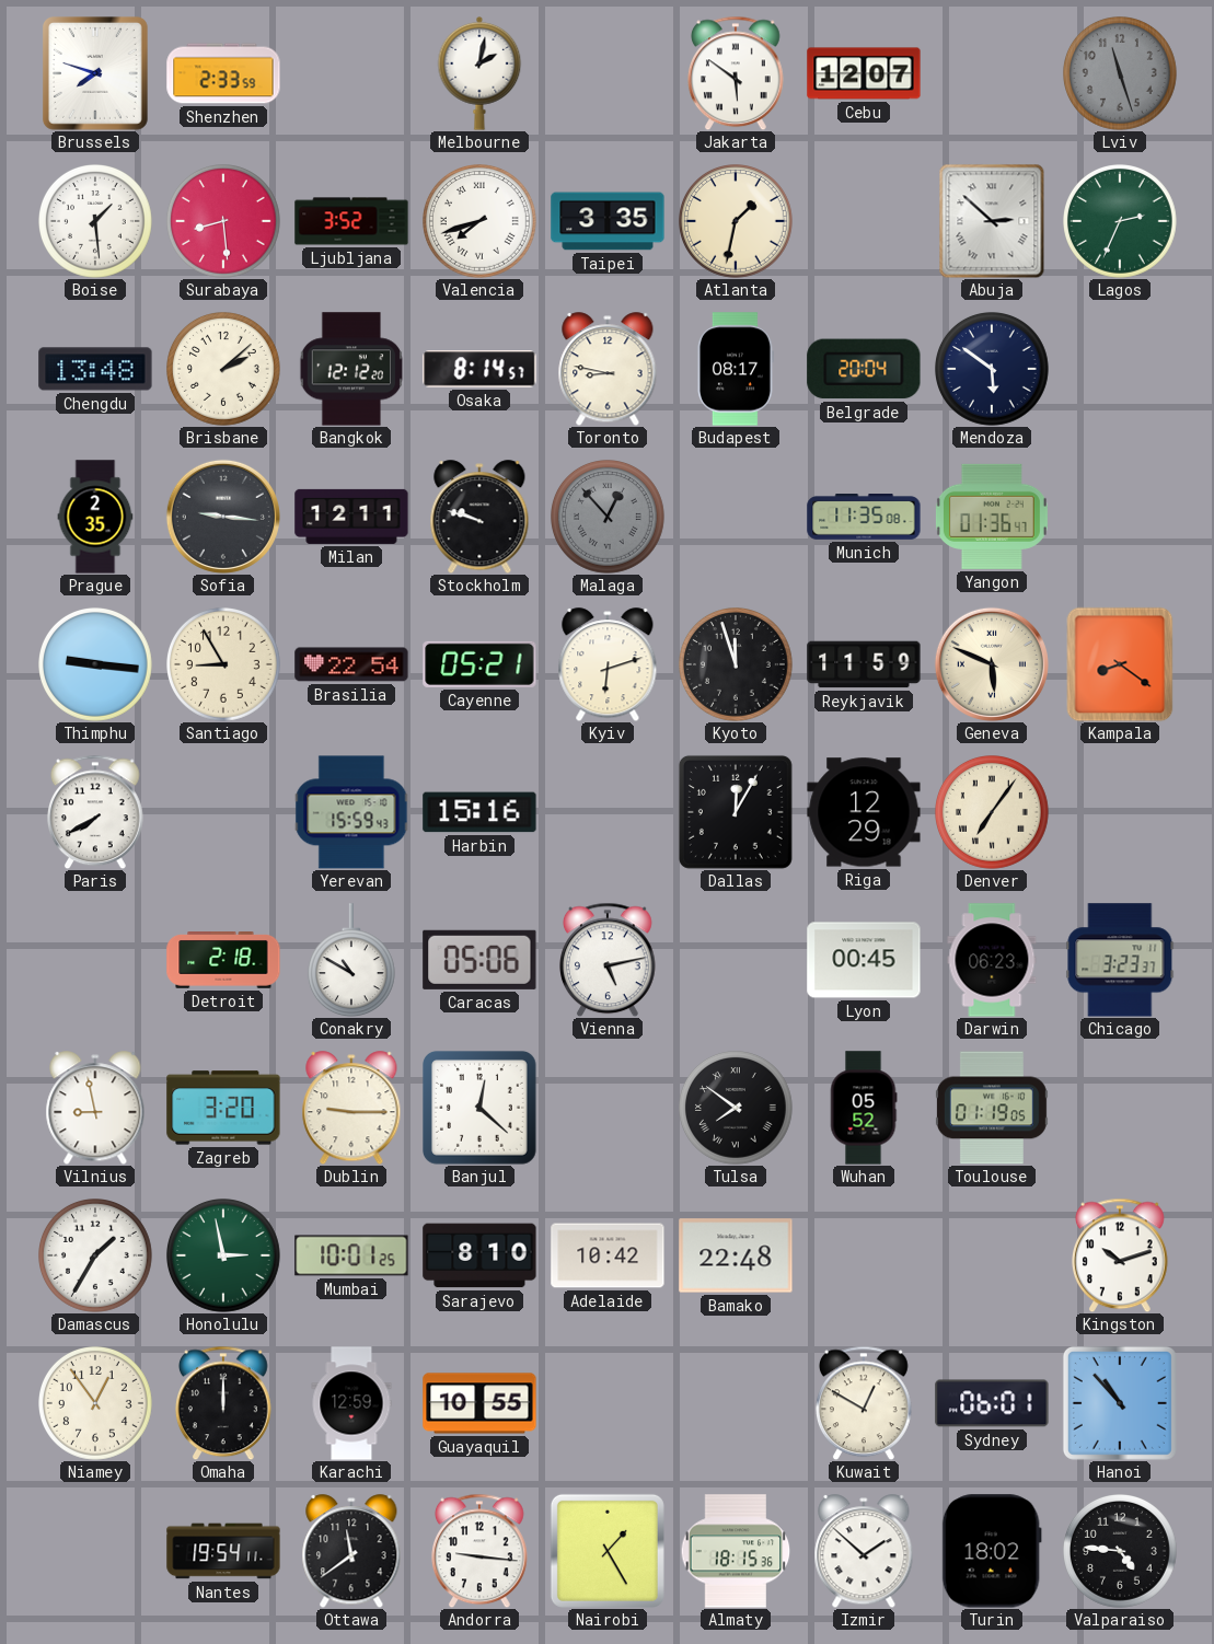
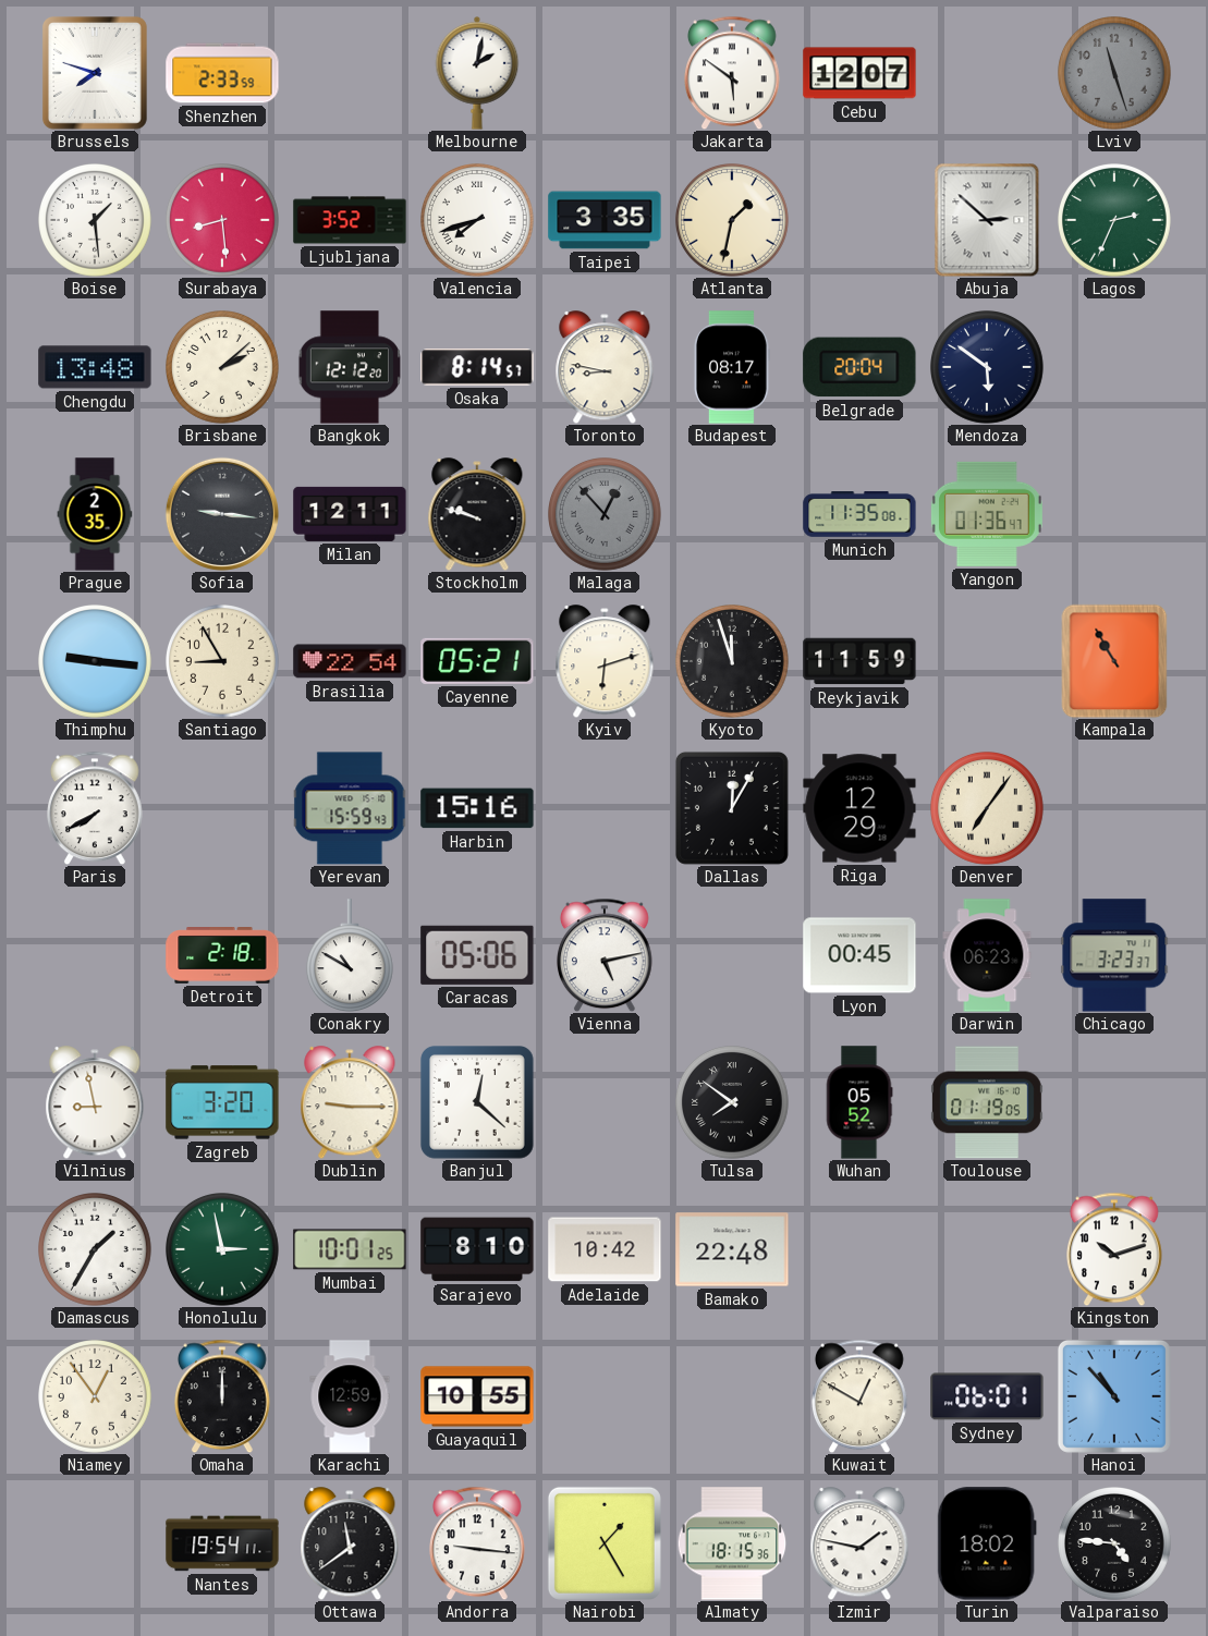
Geneva: 5:49 -> none (992, 664)
Kampala: 8:21 -> 10:55 (1114, 661)
Izmir: 1:52 -> 1:47 (859, 1543)
